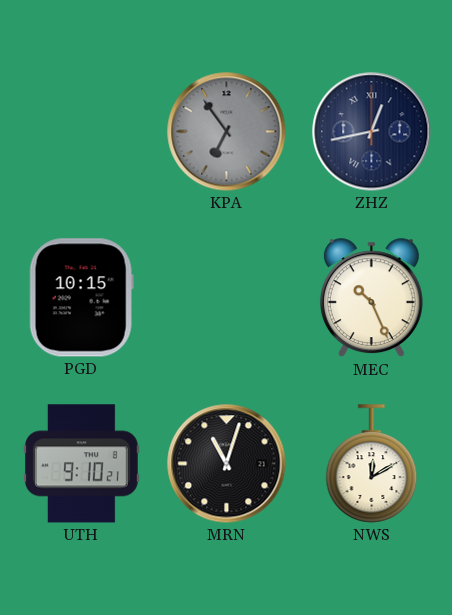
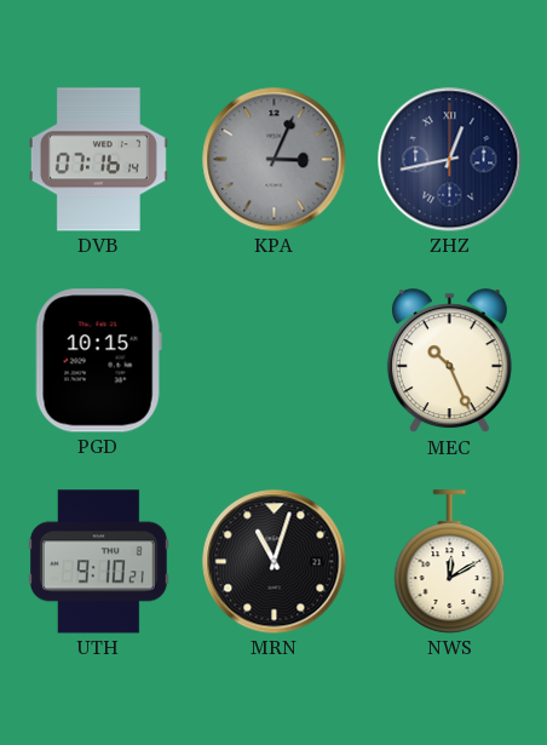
DVB: none -> 07:16 (98, 160)
KPA: 6:54 -> 3:04 (275, 160)
